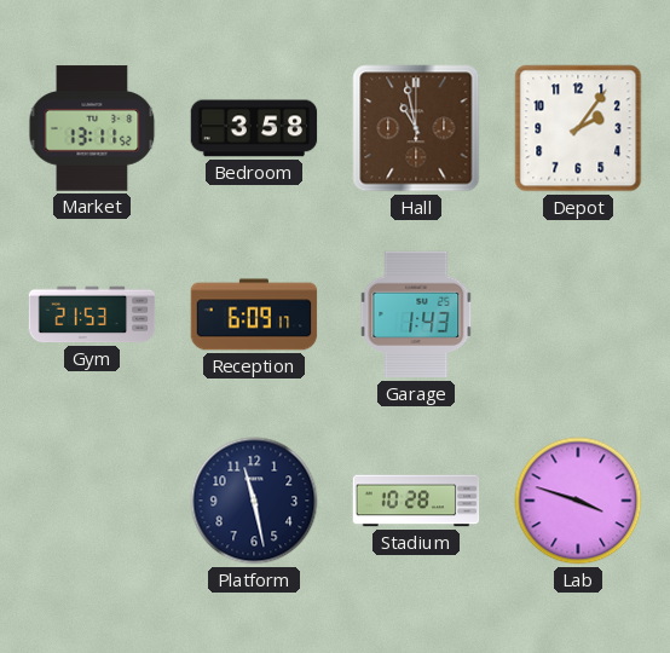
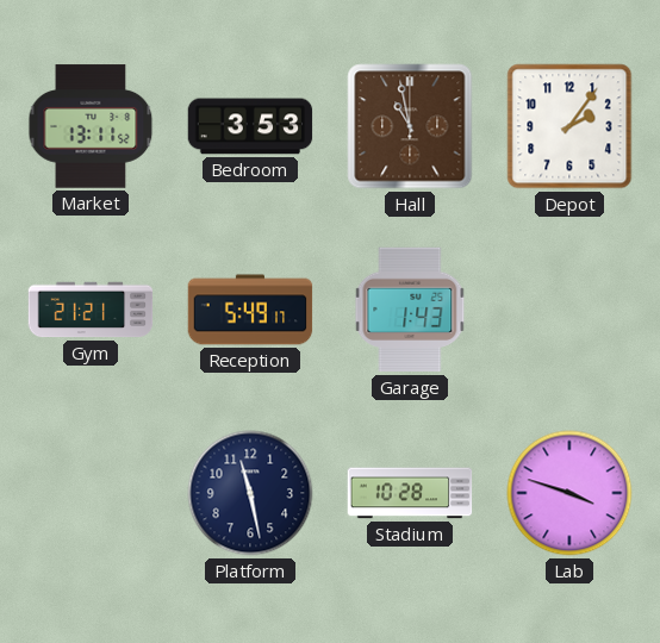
Bedroom: 3:58 -> 3:53 (250, 126)
Gym: 21:53 -> 21:21 (91, 310)
Reception: 6:09 -> 5:49 (250, 310)
